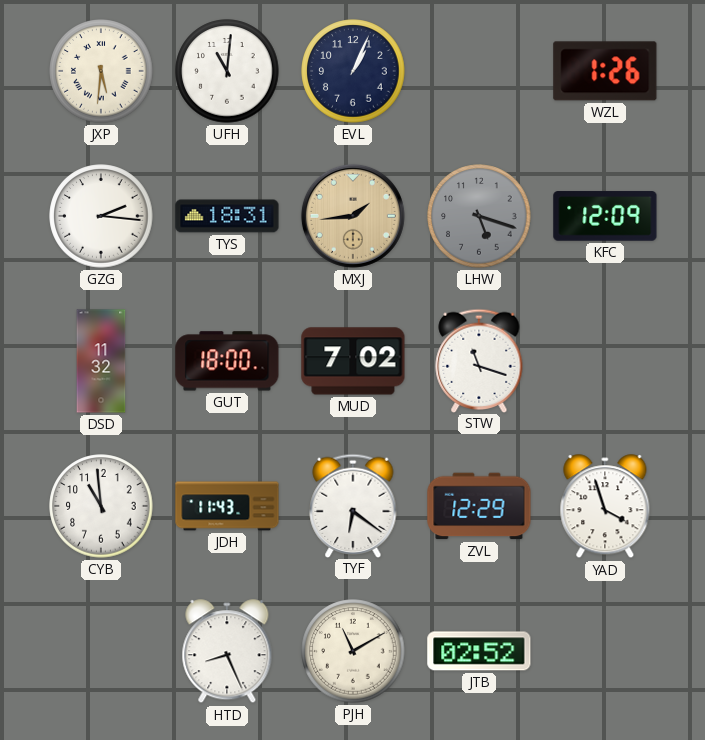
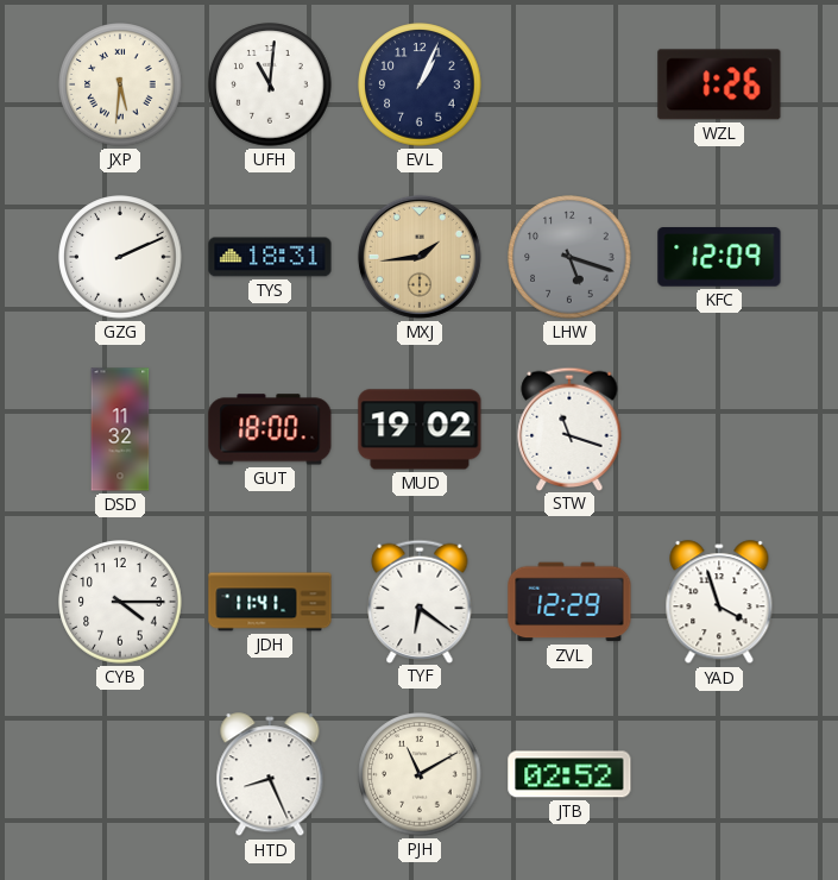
GZG: 2:16 -> 2:11 (120, 257)
MUD: 7:02 -> 19:02 (420, 429)
CYB: 10:59 -> 4:15 (120, 602)
JDH: 11:43 -> 11:41 (270, 602)
